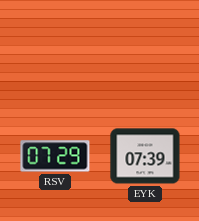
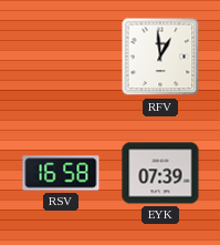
RFV: none -> 12:59 (160, 57)
RSV: 07:29 -> 16:58 (61, 173)
